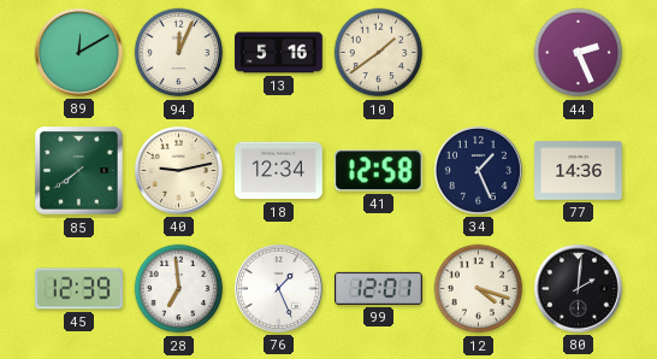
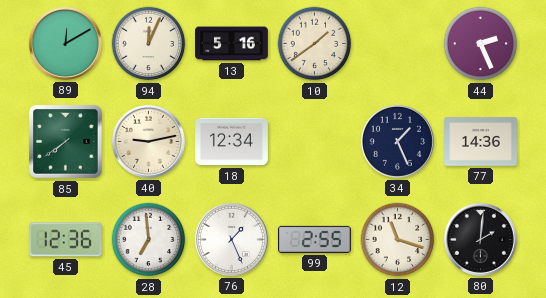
41: 12:58 -> none (378, 171)
45: 12:39 -> 12:36 (66, 240)
99: 12:01 -> 2:55 (315, 239)
12: 4:18 -> 11:18 (398, 240)
